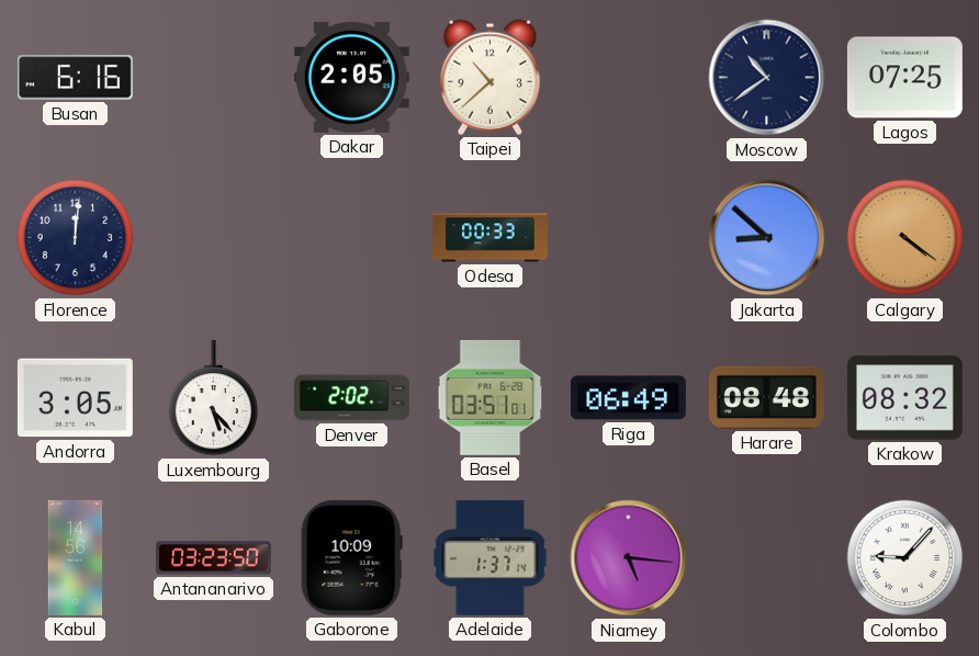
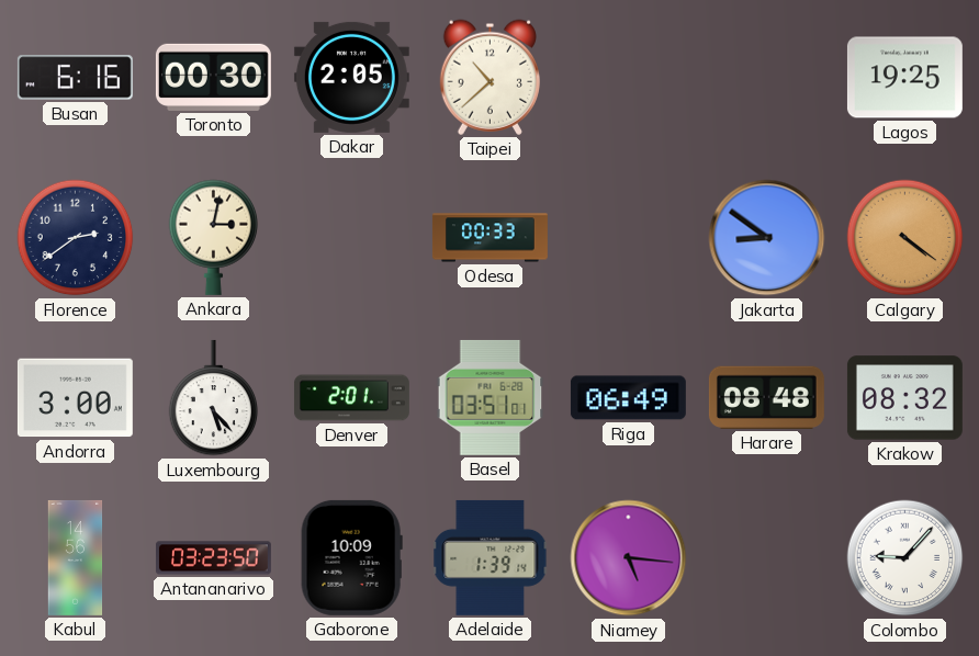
Toronto: none -> 00:30 (213, 77)
Moscow: 10:39 -> none (767, 78)
Lagos: 07:25 -> 19:25 (904, 78)
Florence: 12:01 -> 2:39 (76, 238)
Ankara: none -> 3:02 (214, 237)
Jakarta: 8:52 -> 8:51 (767, 238)
Andorra: 3:05 -> 3:00 (75, 398)
Denver: 2:02 -> 2:01 (351, 398)
Adelaide: 1:37 -> 1:39 (491, 557)
